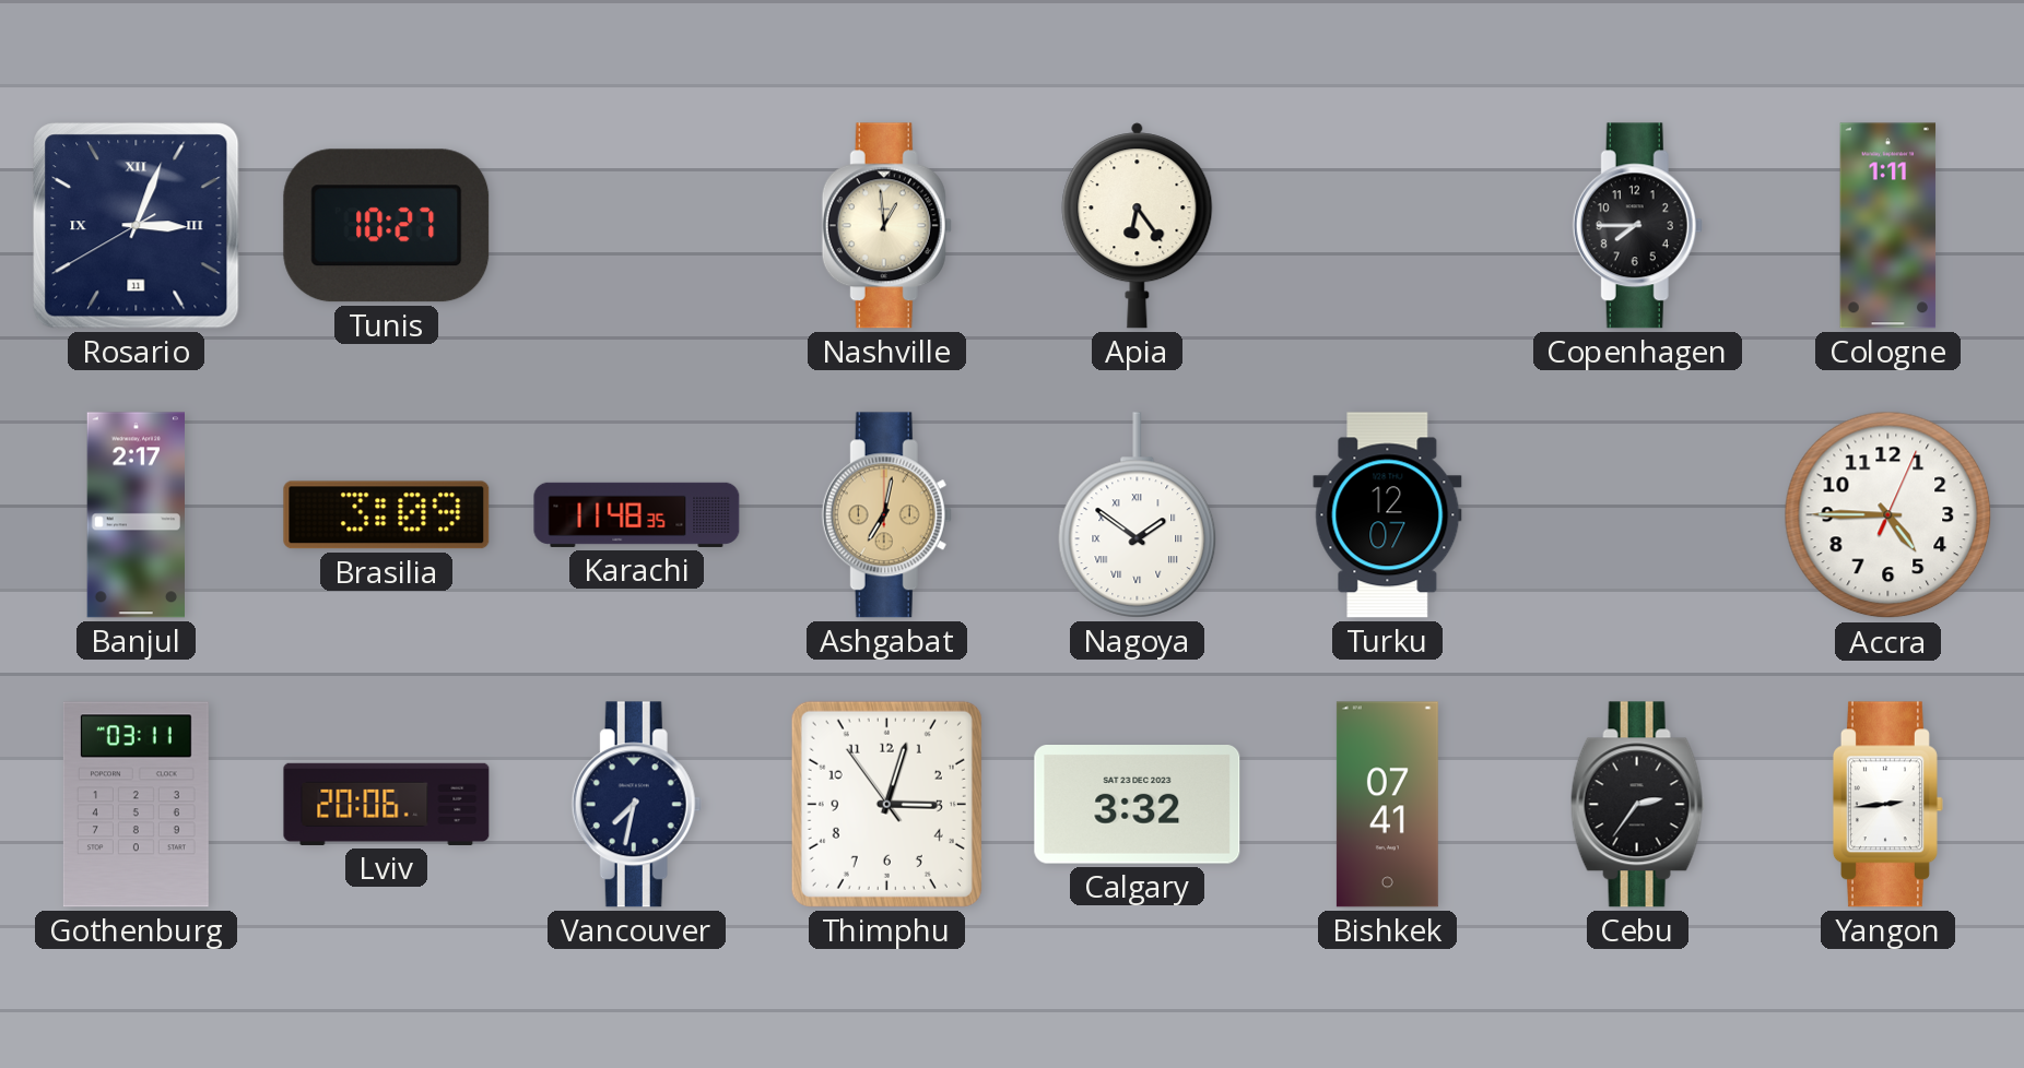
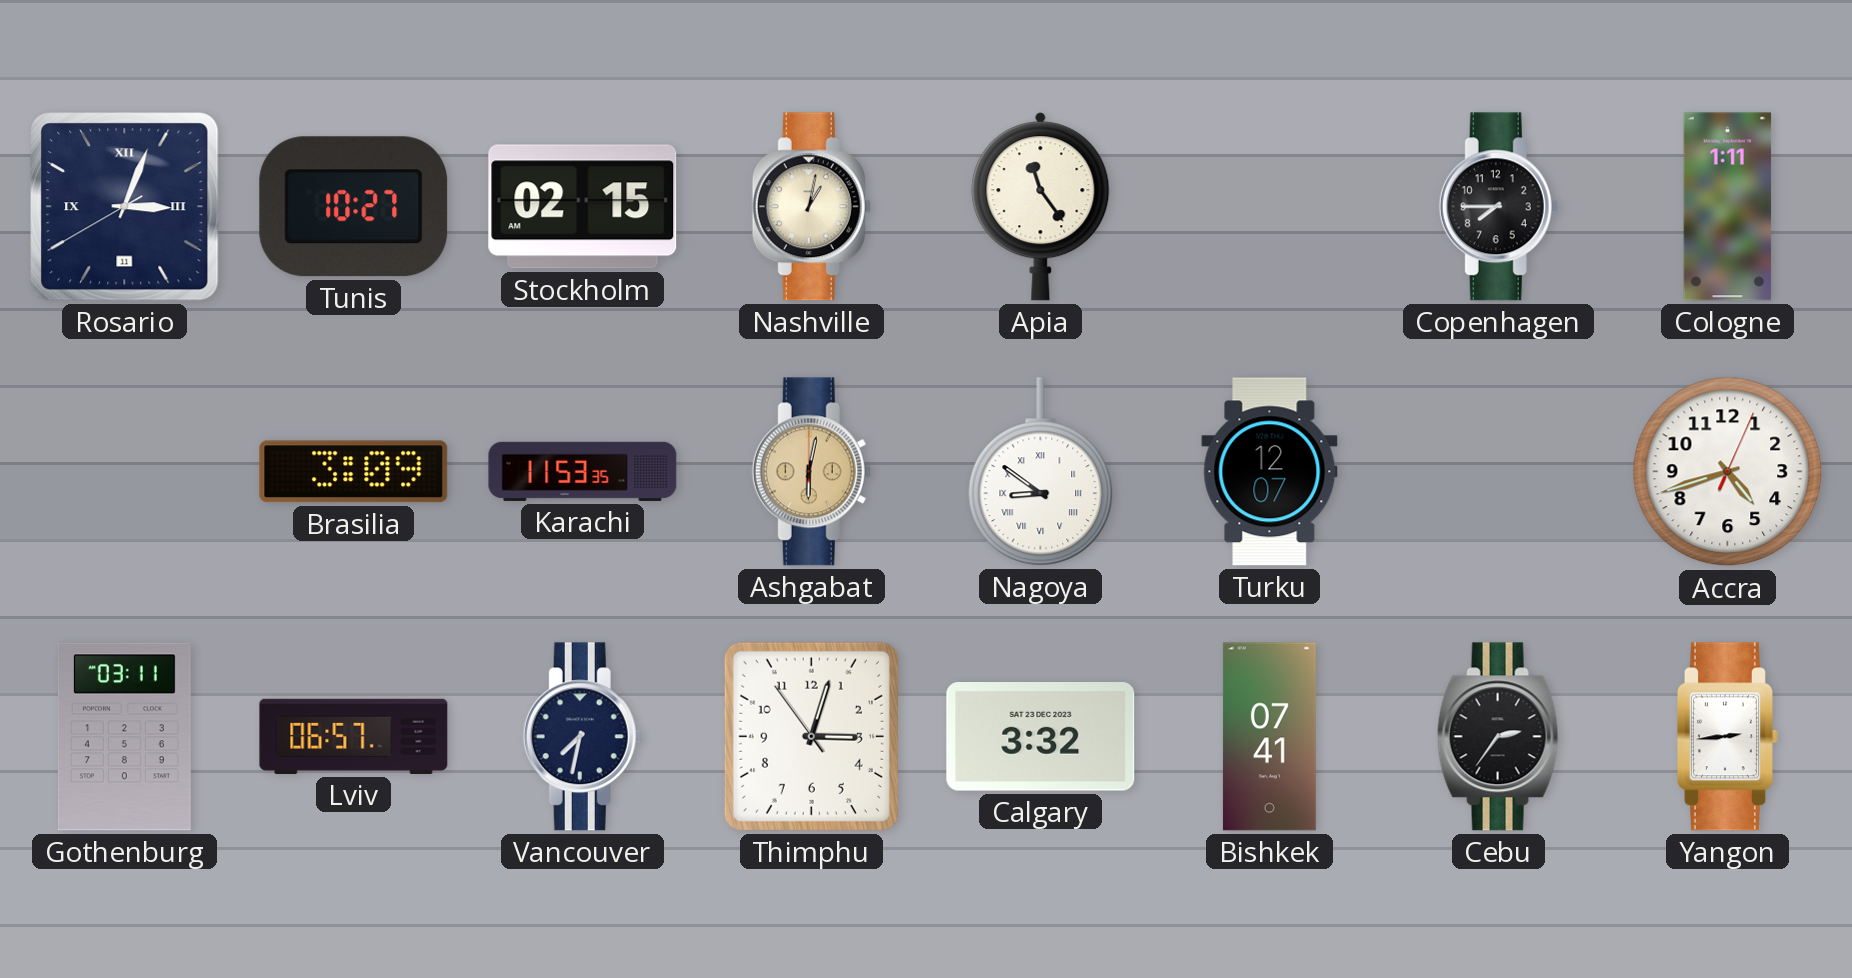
Stockholm: none -> 02:15 (583, 207)
Nashville: 12:59 -> 1:02 (811, 207)
Apia: 6:24 -> 11:24 (1041, 207)
Banjul: 2:17 -> none (136, 515)
Karachi: 11:48 -> 11:53 (583, 471)
Ashgabat: 7:02 -> 6:02 (811, 472)
Nagoya: 1:51 -> 8:51 (1041, 472)
Accra: 4:45 -> 4:42 (1728, 472)
Lviv: 20:06 -> 06:57 (354, 736)
